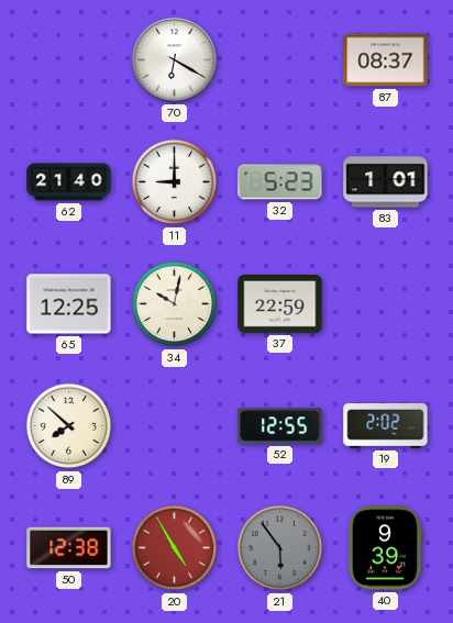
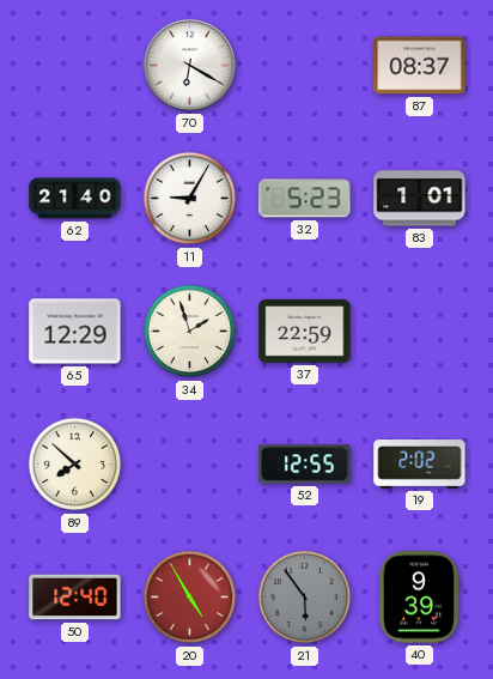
11: 9:00 -> 9:05 (190, 199)
65: 12:25 -> 12:29 (75, 332)
34: 10:02 -> 1:57 (190, 332)
50: 12:38 -> 12:40 (75, 598)
